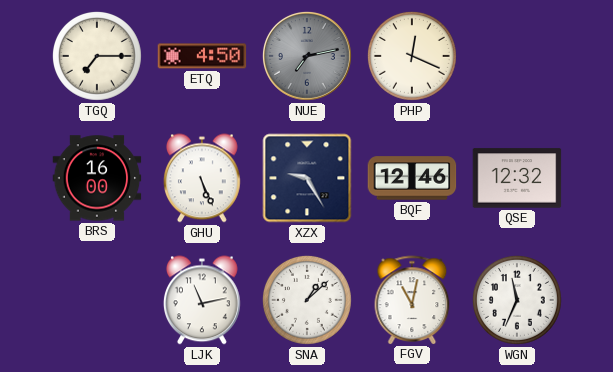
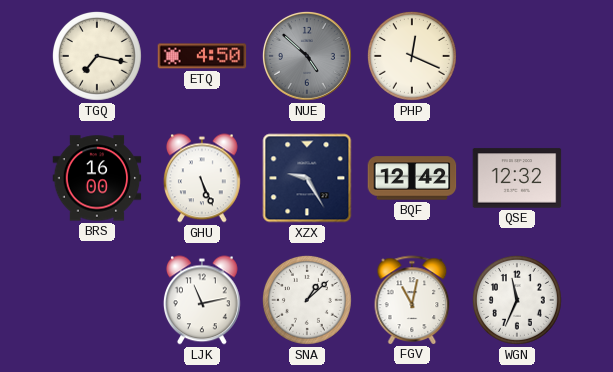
TGQ: 7:15 -> 7:17 (97, 56)
NUE: 7:13 -> 4:52 (307, 56)
BQF: 12:46 -> 12:42 (412, 178)
